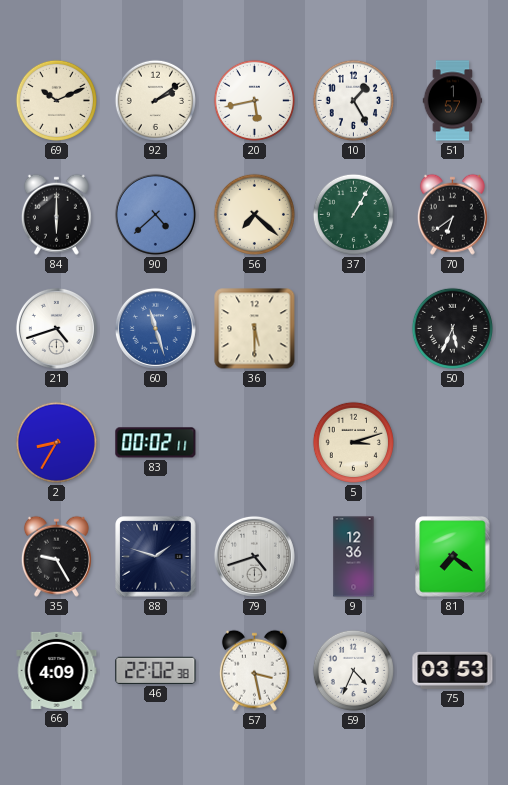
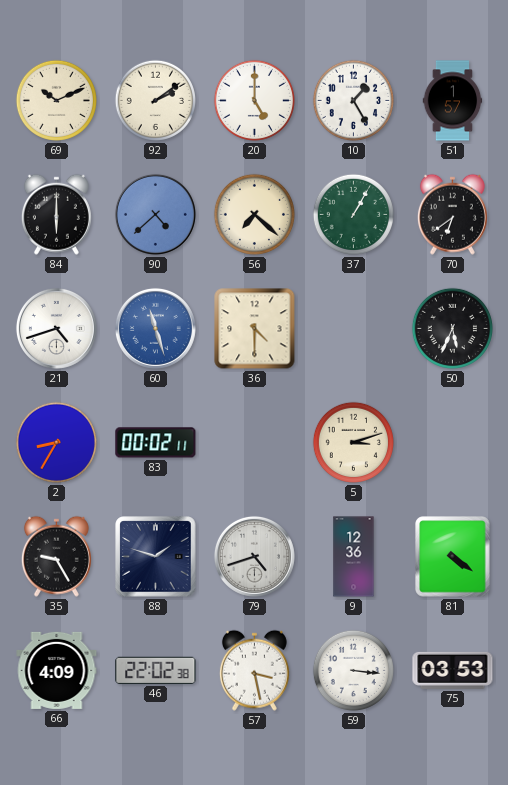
20: 5:43 -> 5:00 (254, 100)
36: 5:30 -> 4:30 (255, 329)
81: 7:21 -> 4:21 (453, 557)
59: 4:34 -> 3:16 (353, 670)
